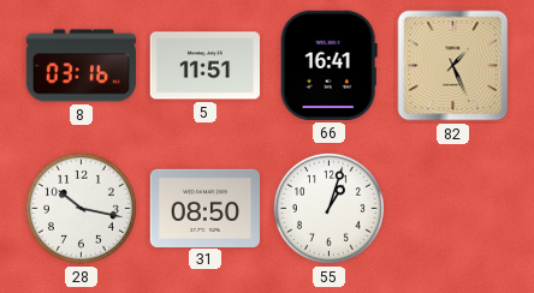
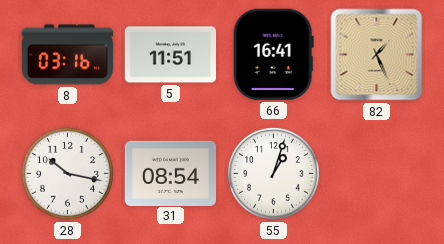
31: 08:50 -> 08:54 (171, 173)
